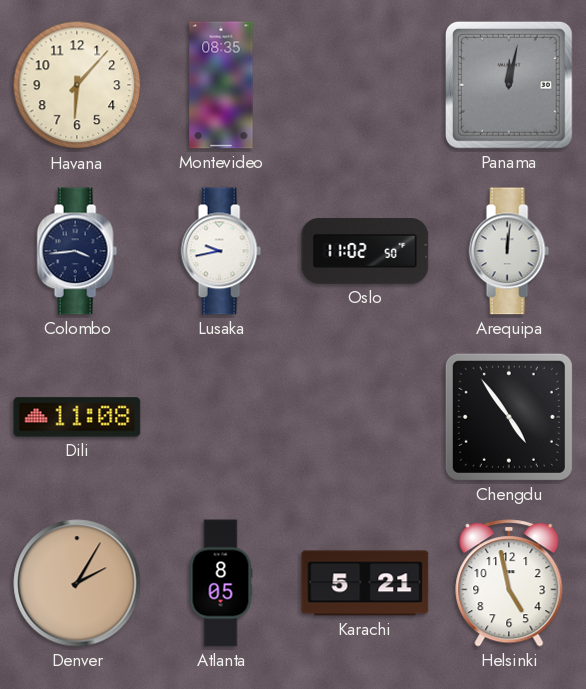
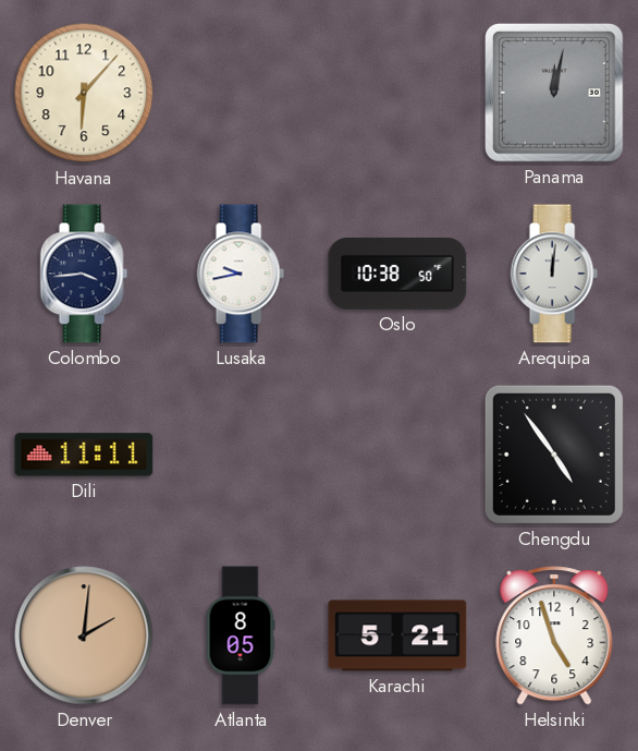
Montevideo: 08:35 -> none (221, 85)
Oslo: 11:02 -> 10:38 (397, 274)
Dili: 11:08 -> 11:11 (84, 455)
Denver: 2:05 -> 2:01 (84, 635)
Helsinki: 4:58 -> 4:57 (554, 635)
